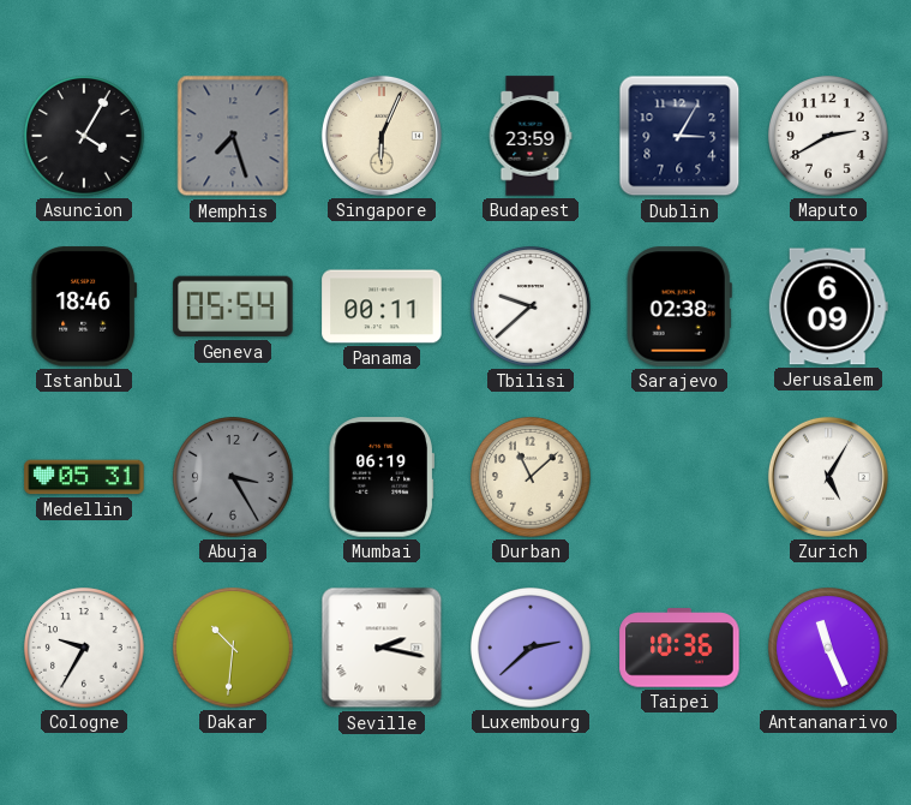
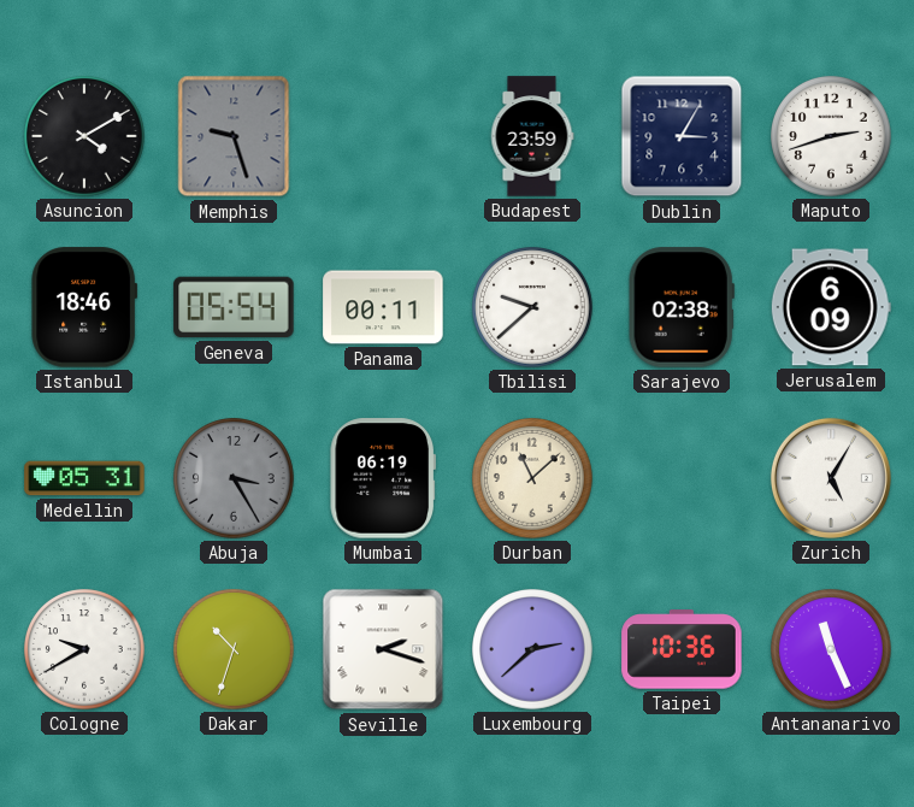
Asuncion: 4:05 -> 4:10 (85, 137)
Memphis: 7:27 -> 9:27 (234, 136)
Singapore: 6:04 -> none (382, 136)
Maputo: 2:40 -> 2:42 (832, 137)
Cologne: 9:35 -> 9:40 (85, 650)
Dakar: 10:31 -> 10:33 (235, 650)
Seville: 2:17 -> 2:18 (383, 649)
